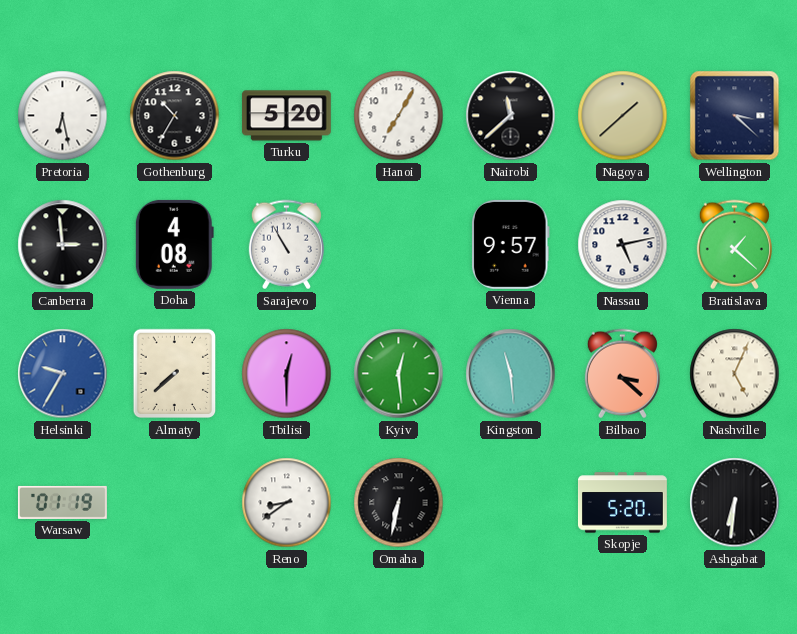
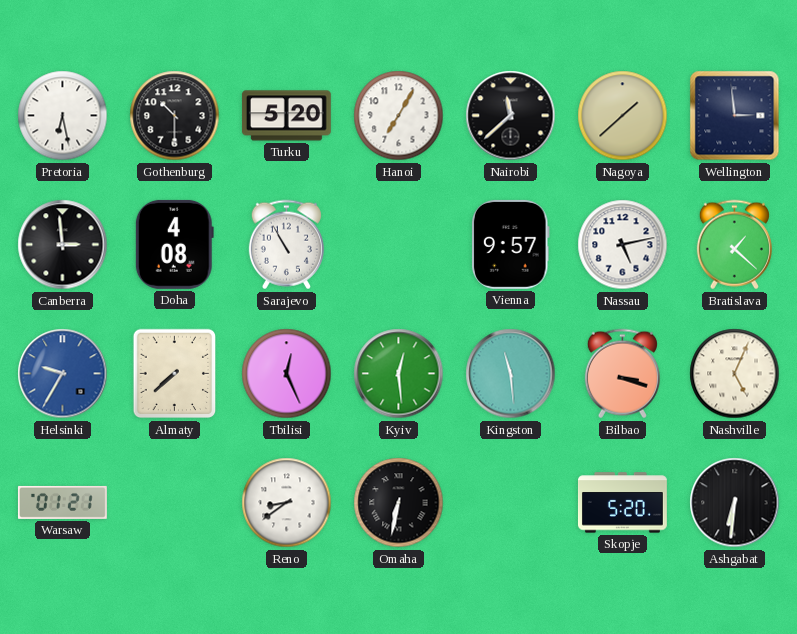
Gothenburg: 10:35 -> 10:30 (175, 116)
Wellington: 3:22 -> 2:59 (735, 116)
Tbilisi: 12:30 -> 12:26 (287, 374)
Bilbao: 3:22 -> 3:18 (622, 374)
Warsaw: 01:19 -> 01:21 (62, 502)
